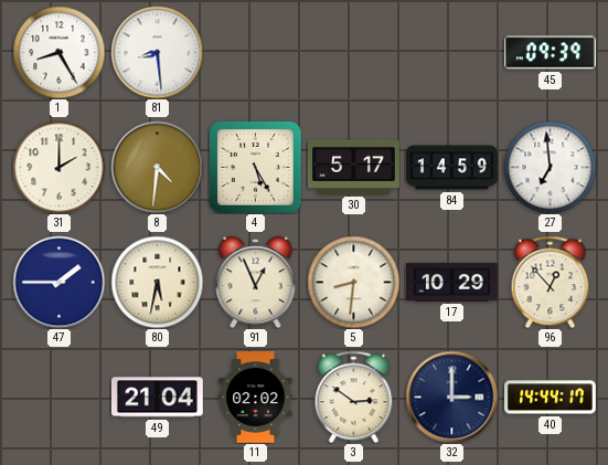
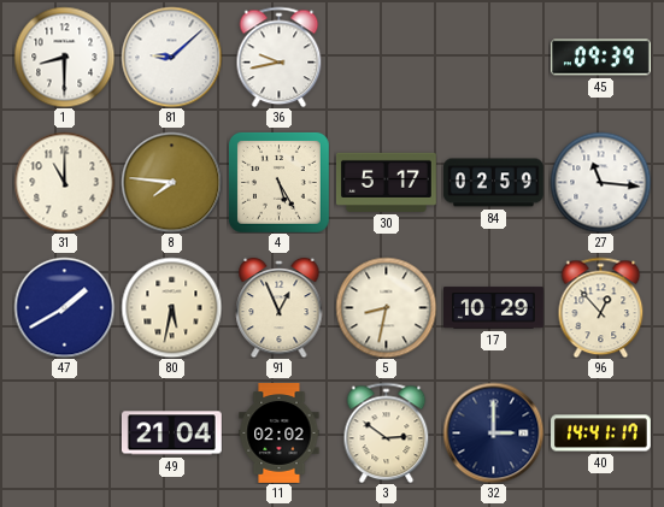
1: 8:25 -> 8:30 (64, 57)
81: 8:29 -> 9:08 (171, 57)
36: none -> 9:43 (280, 57)
31: 2:00 -> 11:00 (64, 182)
8: 4:31 -> 7:46 (171, 182)
84: 14:59 -> 02:59 (494, 183)
27: 6:59 -> 11:16 (600, 182)
47: 1:45 -> 1:40 (64, 307)
5: 8:31 -> 8:32 (386, 307)
40: 14:44 -> 14:41 (601, 434)
